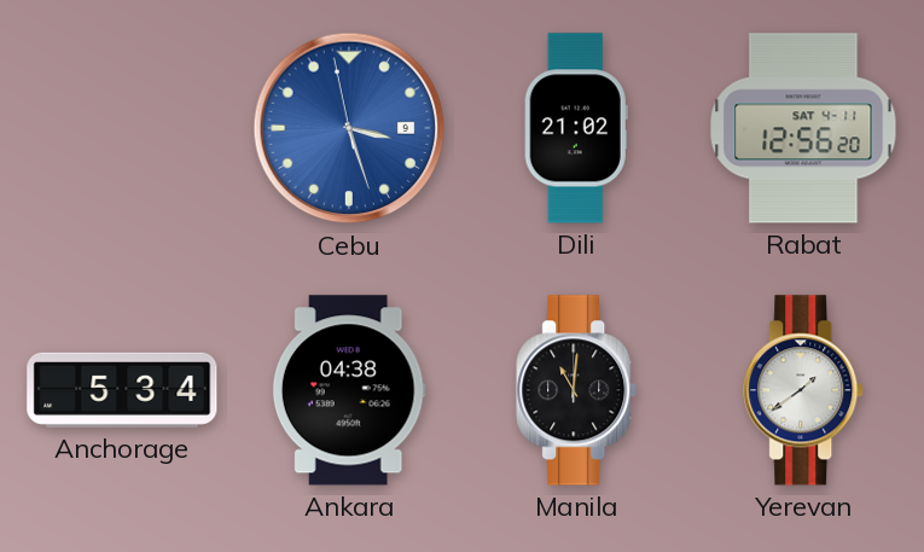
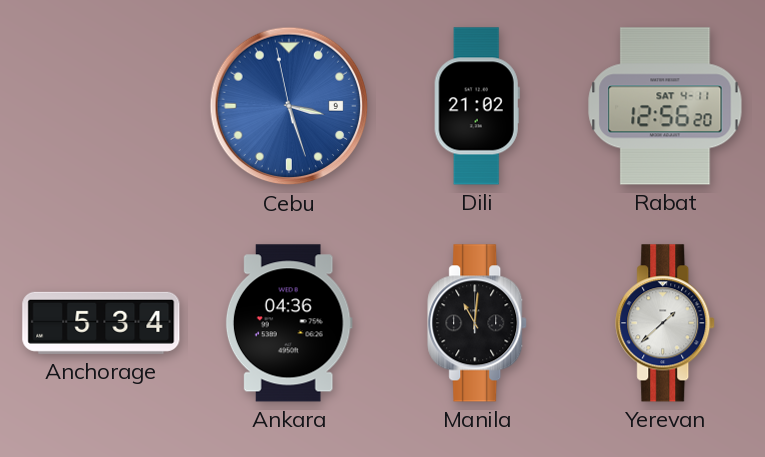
Ankara: 04:38 -> 04:36 (289, 323)
Yerevan: 1:39 -> 1:38 (666, 323)
